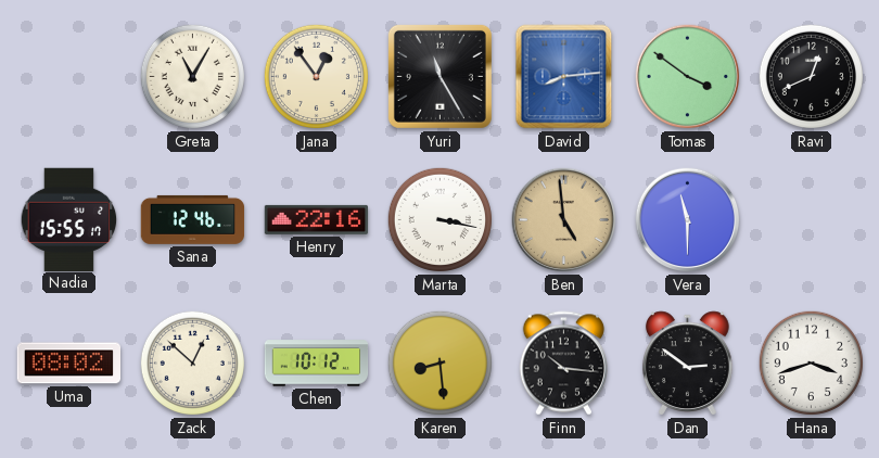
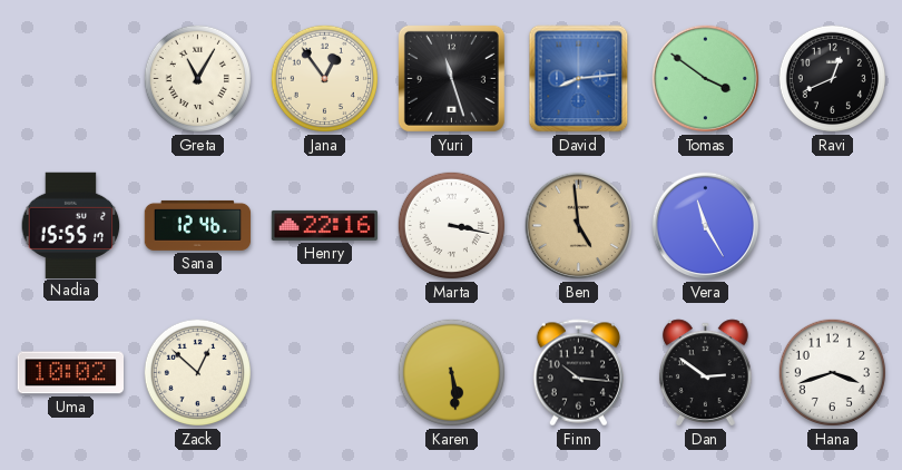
Yuri: 11:25 -> 11:27 (451, 78)
Vera: 11:30 -> 11:25 (706, 226)
Uma: 08:02 -> 10:02 (70, 373)
Chen: 10:12 -> none (317, 364)
Karen: 8:29 -> 5:29 (451, 372)
